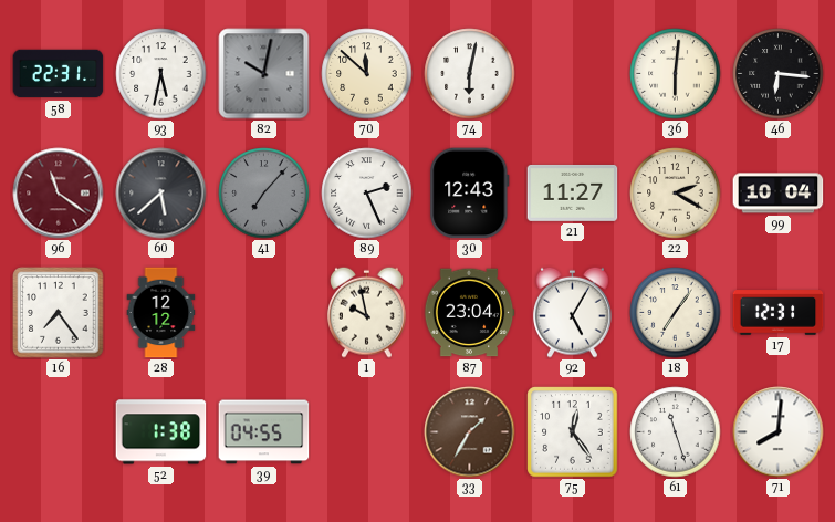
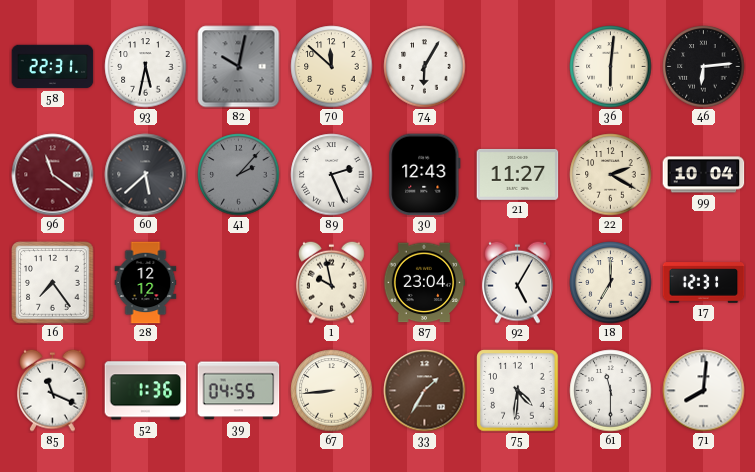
74: 6:02 -> 6:05 (425, 67)
46: 6:16 -> 6:14 (704, 67)
41: 7:07 -> 2:07 (239, 175)
18: 7:06 -> 7:00 (611, 283)
85: none -> 11:19 (53, 390)
52: 1:38 -> 1:36 (146, 391)
67: none -> 8:44 (332, 391)
75: 12:24 -> 4:31 (518, 391)
61: 11:27 -> 11:30 (611, 391)
